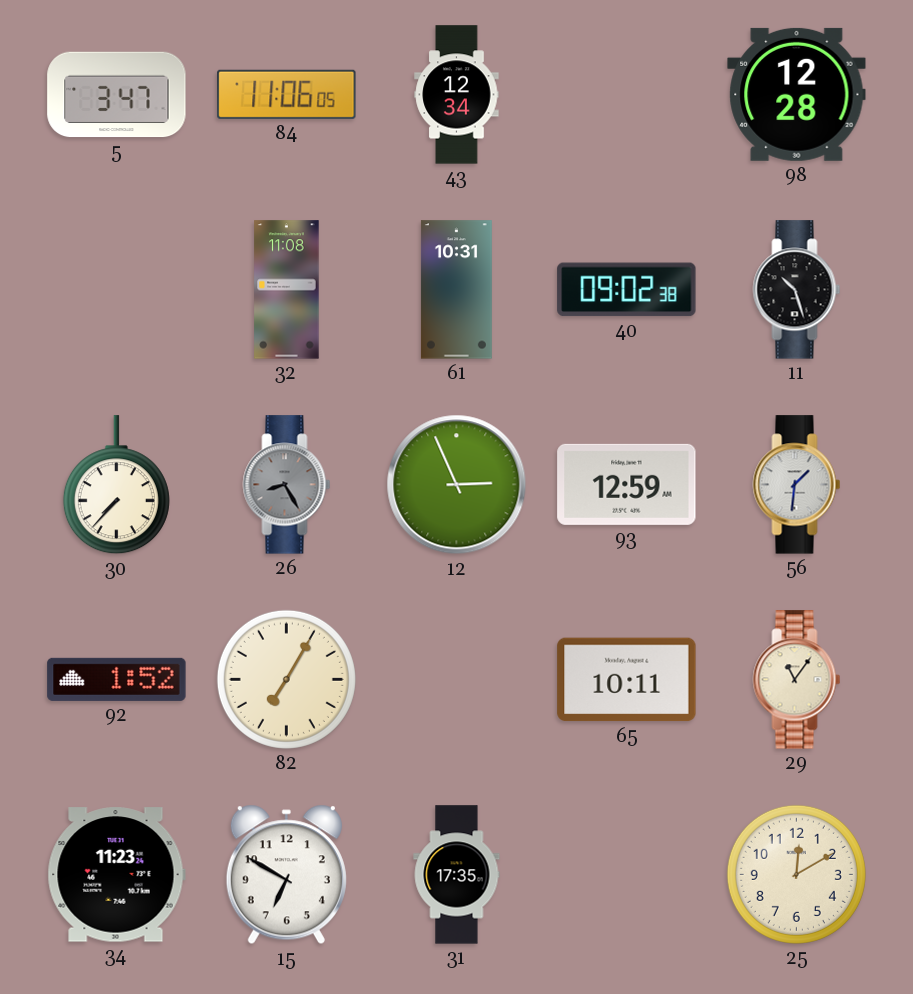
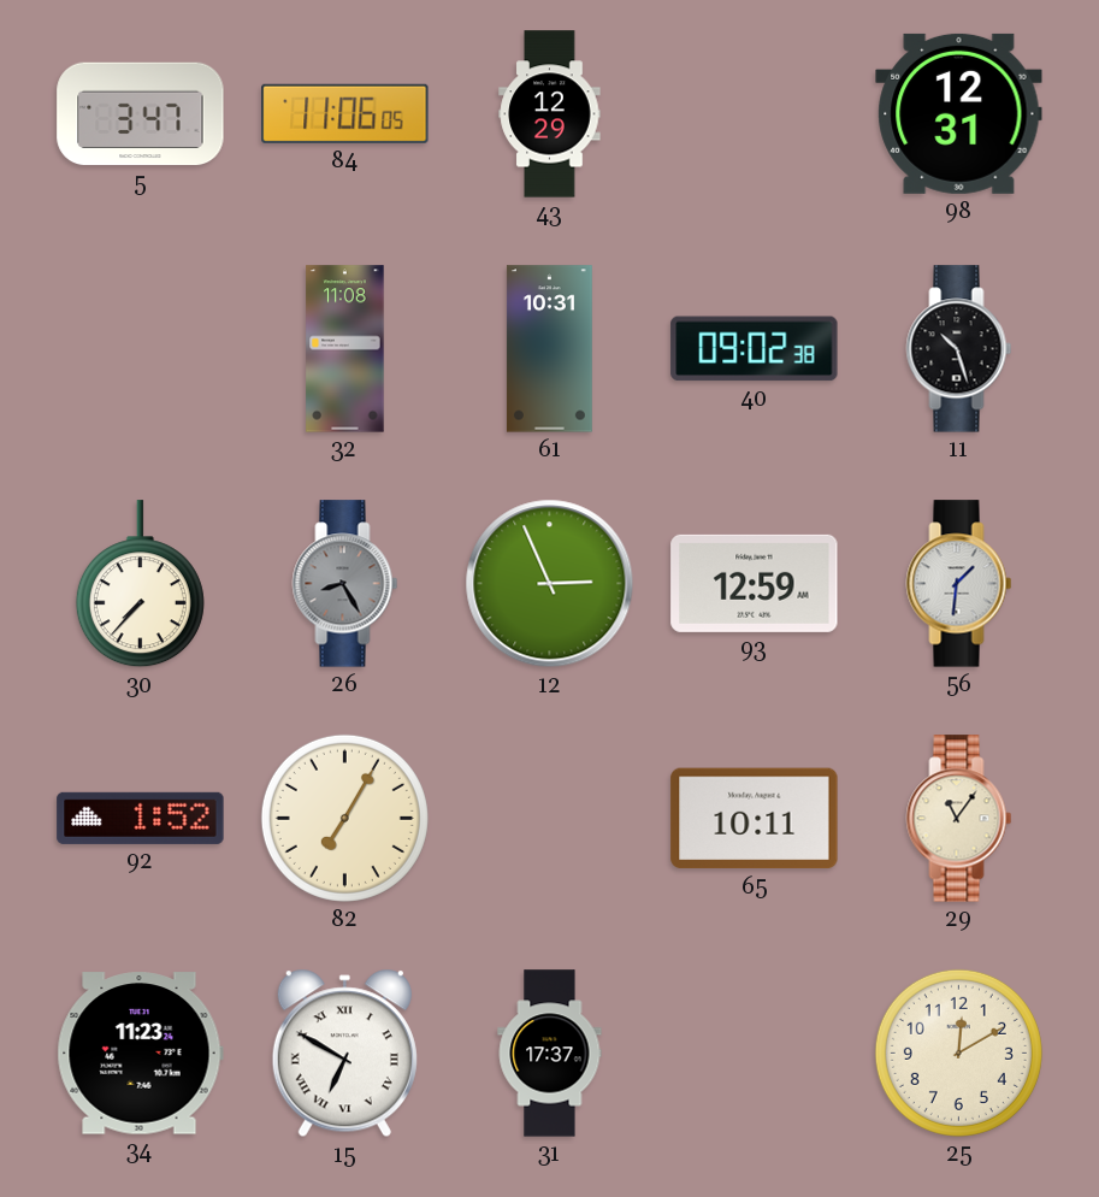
43: 12:34 -> 12:29 (550, 114)
98: 12:28 -> 12:31 (959, 113)
15 numerals: Arabic -> Roman (344, 1054)
31: 17:35 -> 17:37 (550, 1054)
